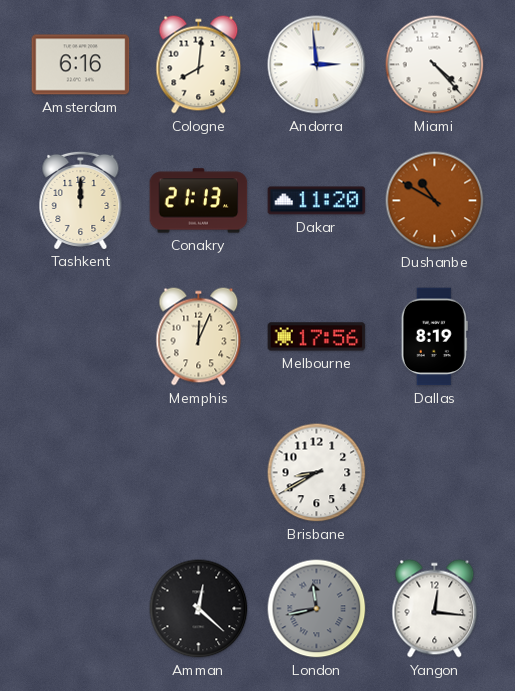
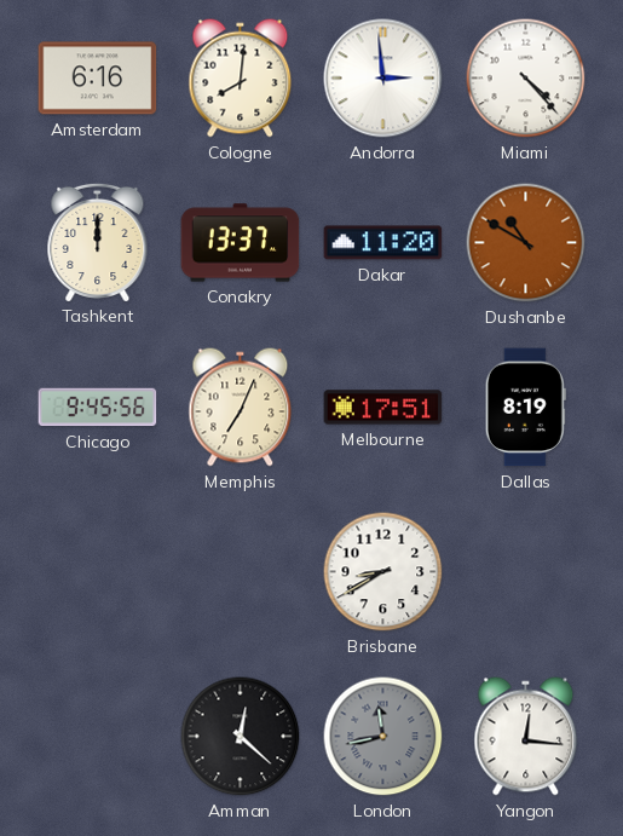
Conakry: 21:13 -> 13:37 (241, 243)
Chicago: none -> 9:45 (98, 408)
Memphis: 12:04 -> 7:04 (241, 408)
Melbourne: 17:56 -> 17:51 (383, 408)
